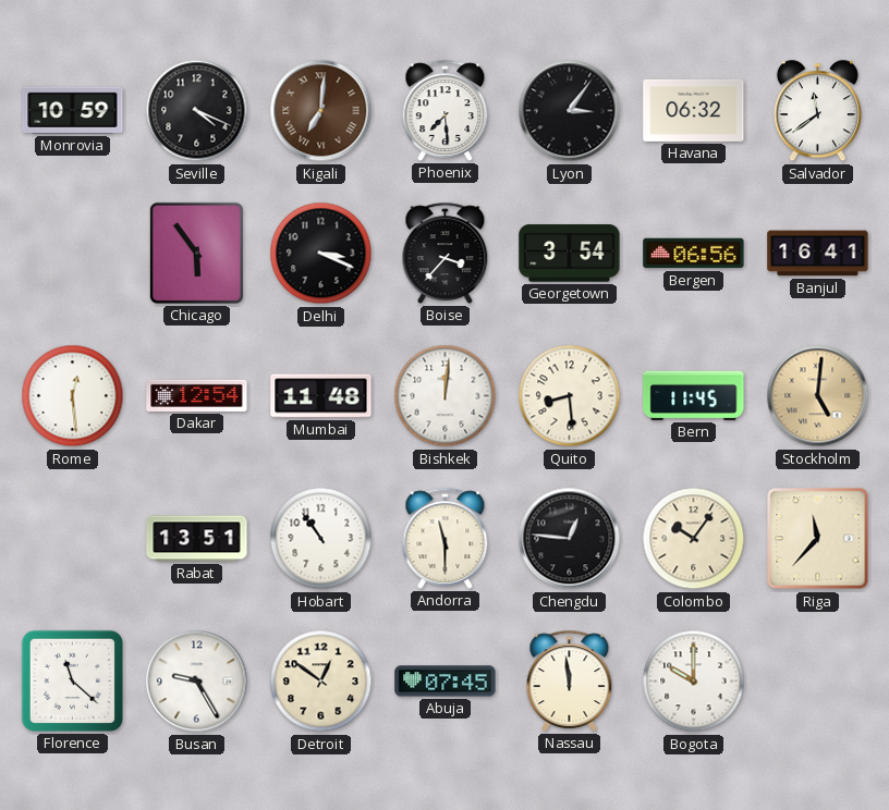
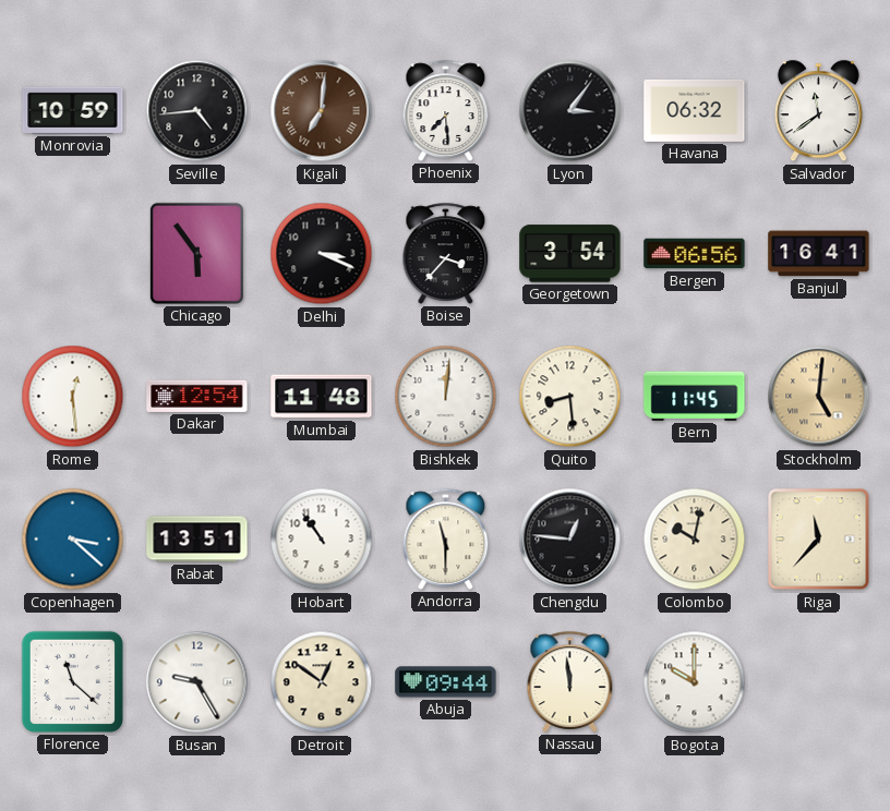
Seville: 4:19 -> 4:44 (197, 111)
Copenhagen: none -> 3:22 (73, 540)
Colombo: 10:06 -> 10:02 (695, 540)
Abuja: 07:45 -> 09:44 (446, 682)
